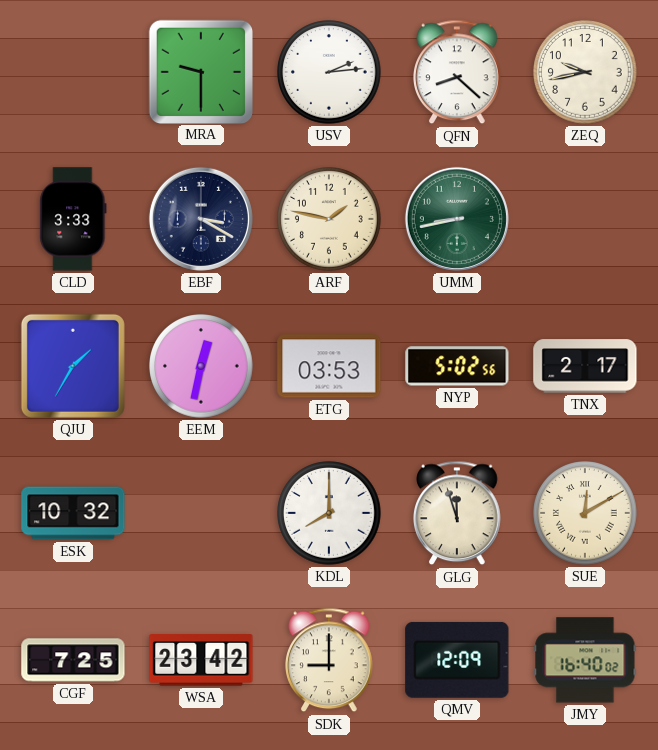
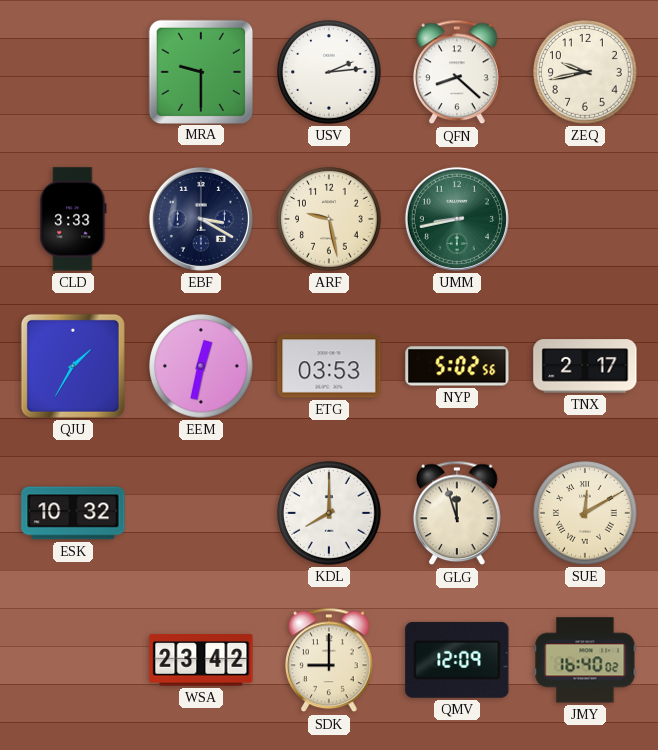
ARF: 1:47 -> 9:28 (329, 219)
CGF: 7:25 -> none (73, 660)
